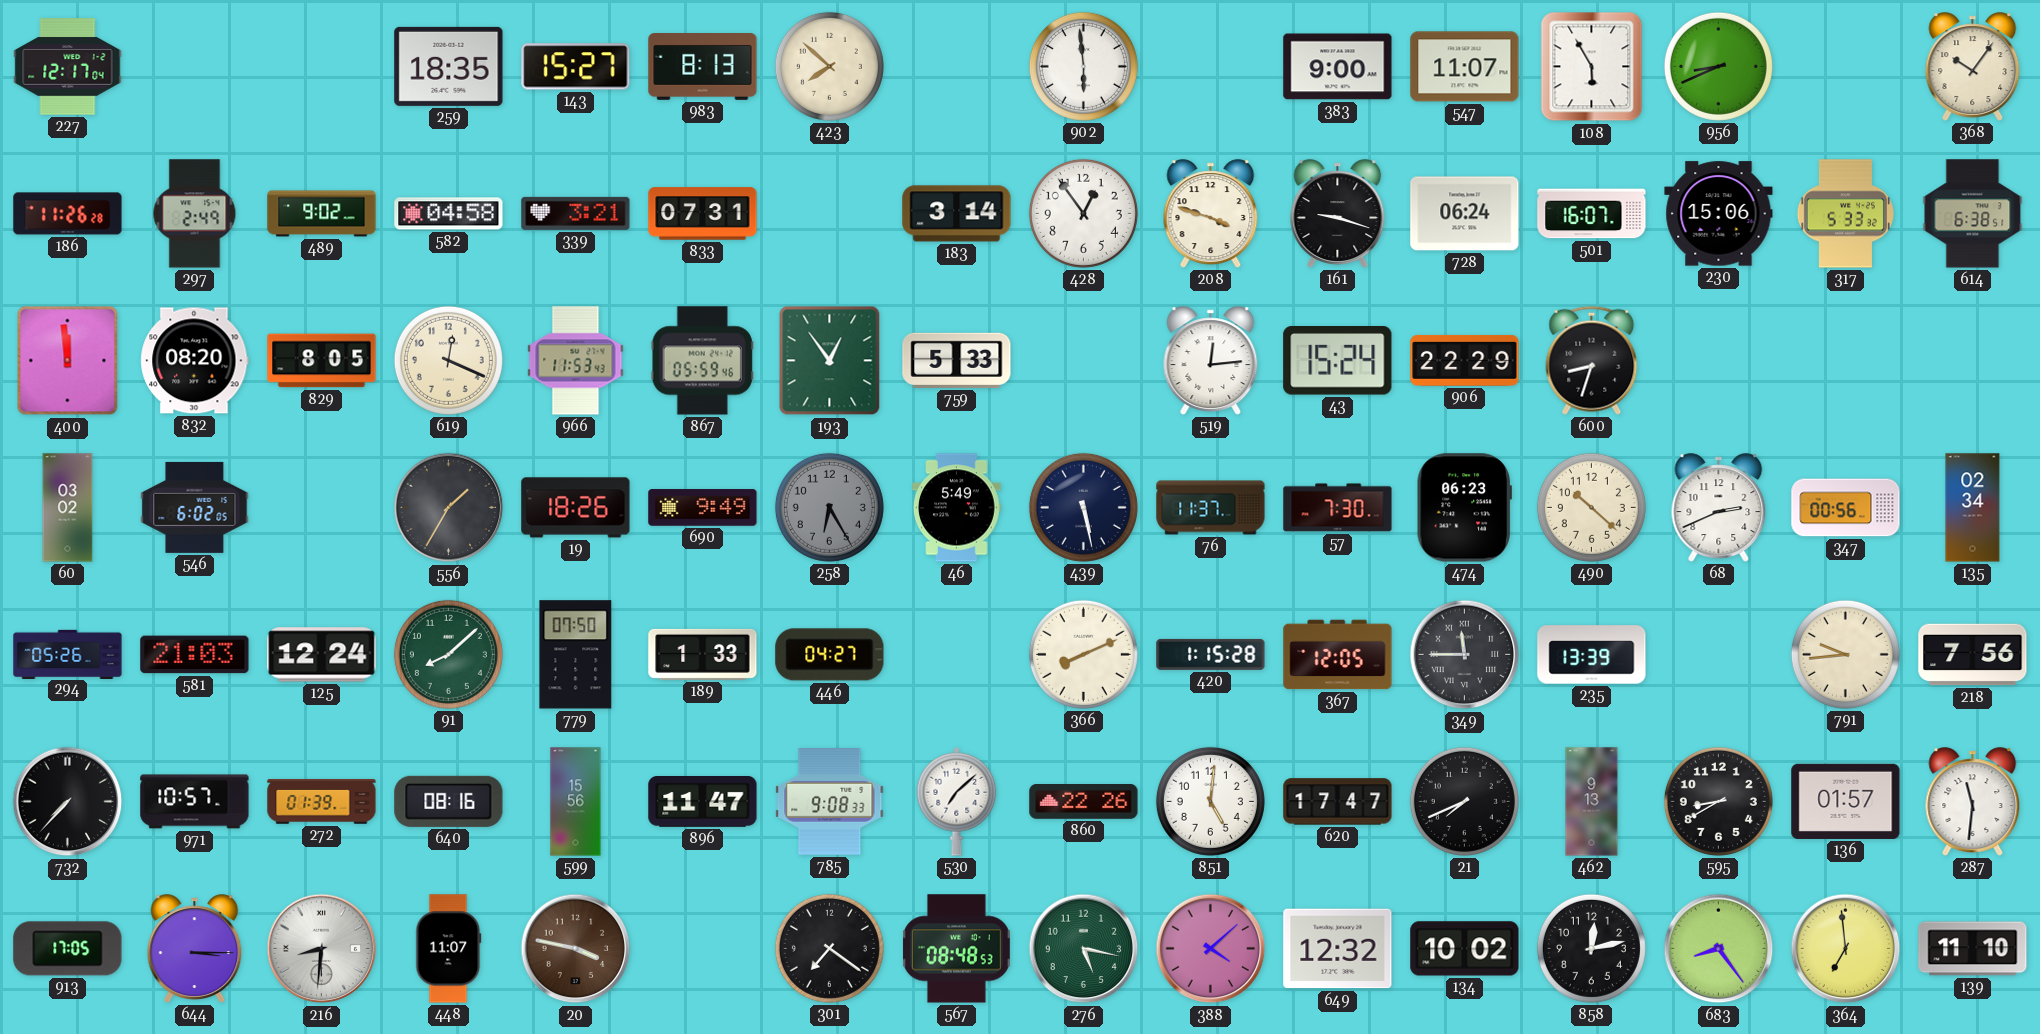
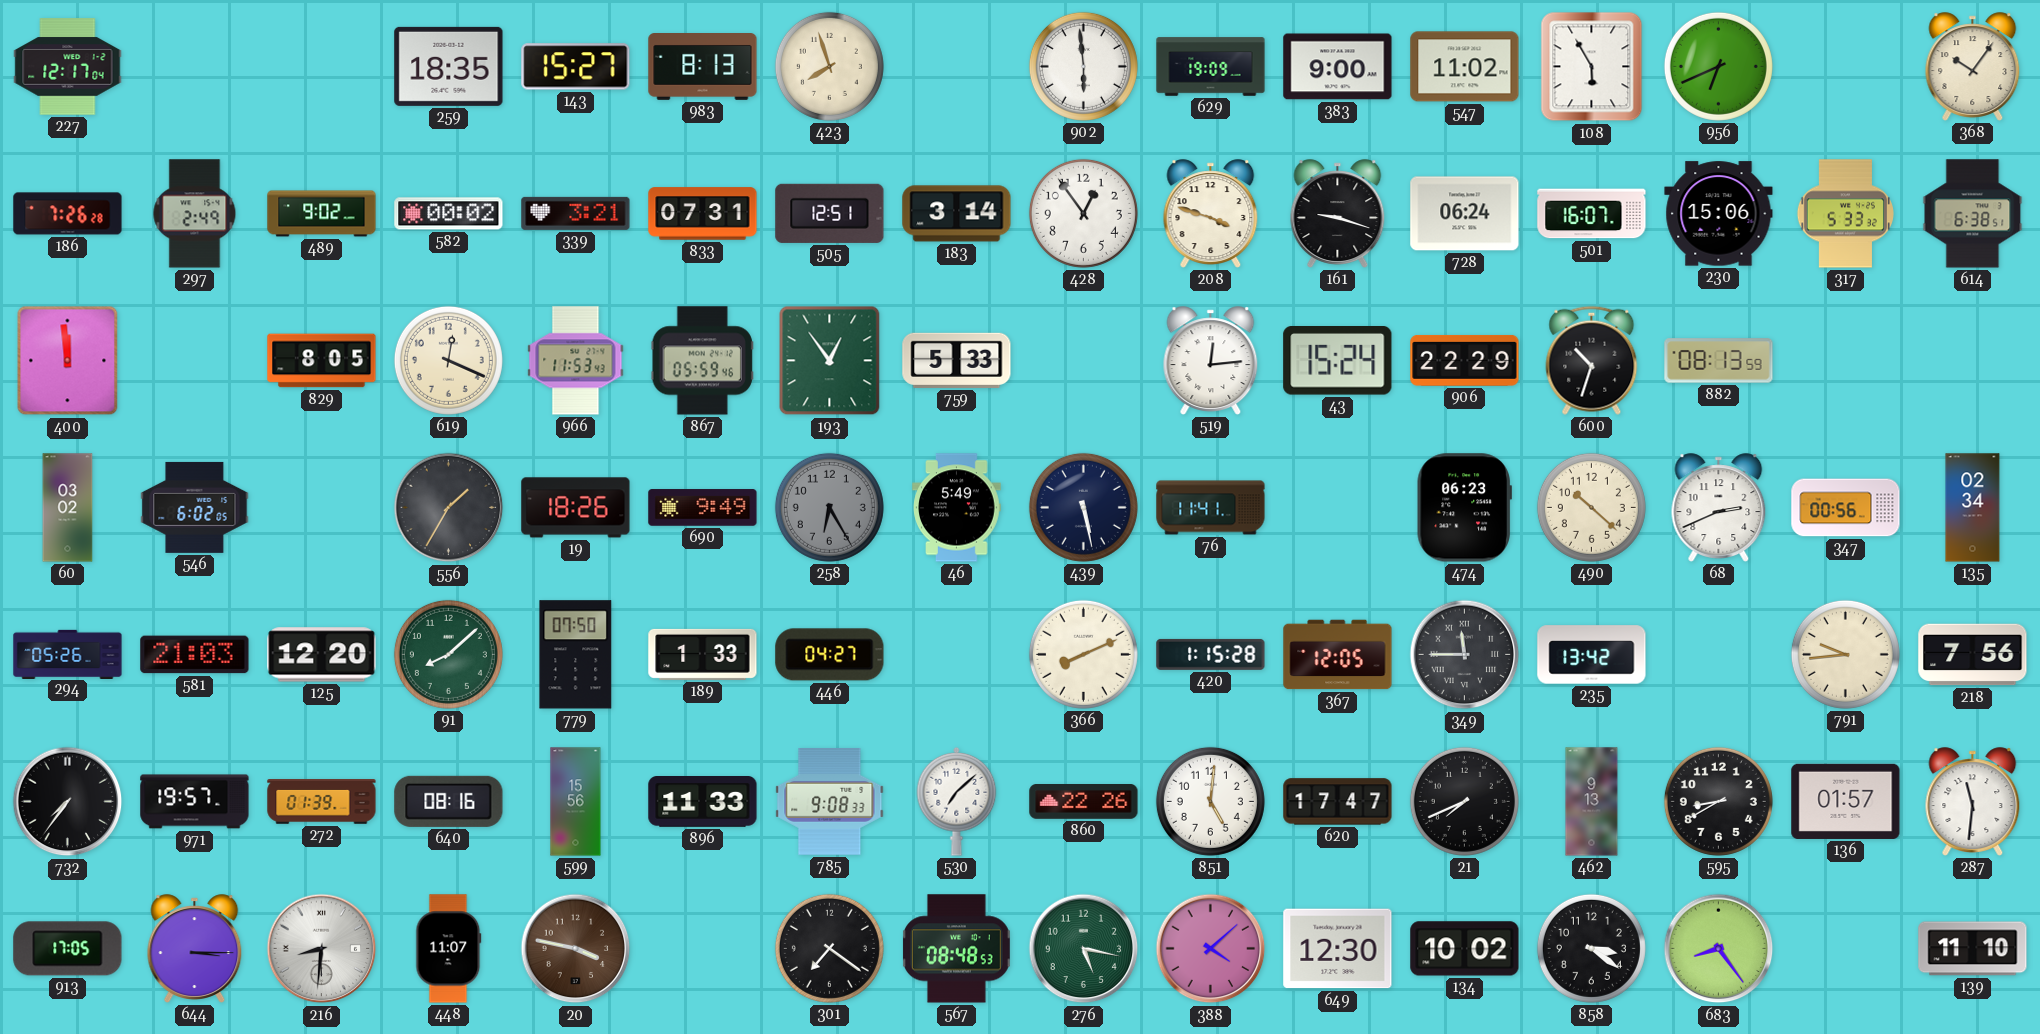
423: 7:52 -> 7:57 (829, 66)
629: none -> 19:09 (1211, 67)
547: 11:07 -> 11:02 (1465, 67)
956: 8:41 -> 6:41 (1718, 66)
186: 11:26 -> 7:26 (68, 214)
582: 04:58 -> 00:02 (449, 214)
505: none -> 12:51 (830, 213)
832: 08:20 -> none (195, 361)
600: 8:33 -> 10:33 (1592, 360)
882: none -> 08:13 (1719, 361)
76: 11:37 -> 11:41 (1211, 508)
57: 7:30 -> none (1338, 508)
125: 12:24 -> 12:20 (322, 655)
235: 13:39 -> 13:42 (1592, 655)
732: 7:37 -> 7:36 (68, 802)
971: 10:57 -> 19:57 (195, 802)
896: 11:47 -> 11:33 (703, 802)
649: 12:32 -> 12:30 (1338, 949)
858: 12:13 -> 3:21 (1591, 948)
364: 6:59 -> none (1846, 949)
